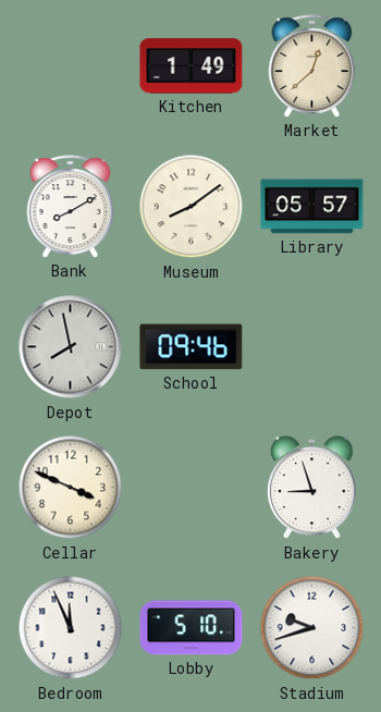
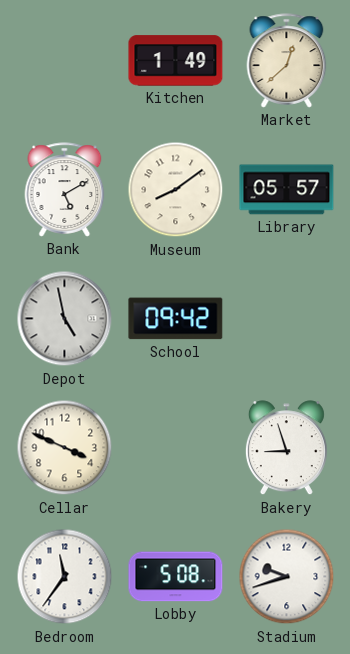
Bank: 8:10 -> 5:10 (65, 190)
Depot: 7:58 -> 4:58 (65, 319)
School: 09:46 -> 09:42 (176, 319)
Bedroom: 11:56 -> 11:36 (65, 577)
Lobby: 5:10 -> 5:08 (176, 577)
